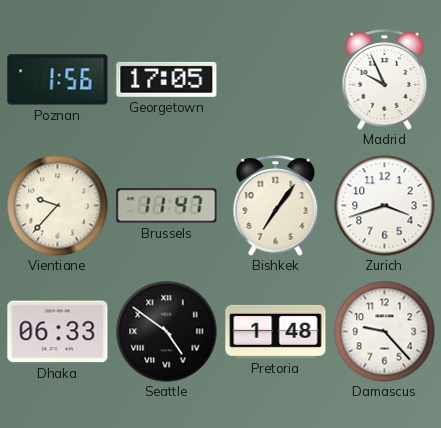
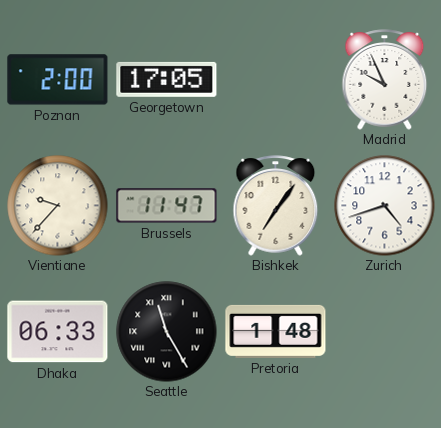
Poznan: 1:56 -> 2:00 (58, 80)
Zurich: 3:42 -> 4:42 (385, 206)
Seattle: 4:51 -> 11:25 (167, 332)
Damascus: 9:23 -> none (385, 332)
